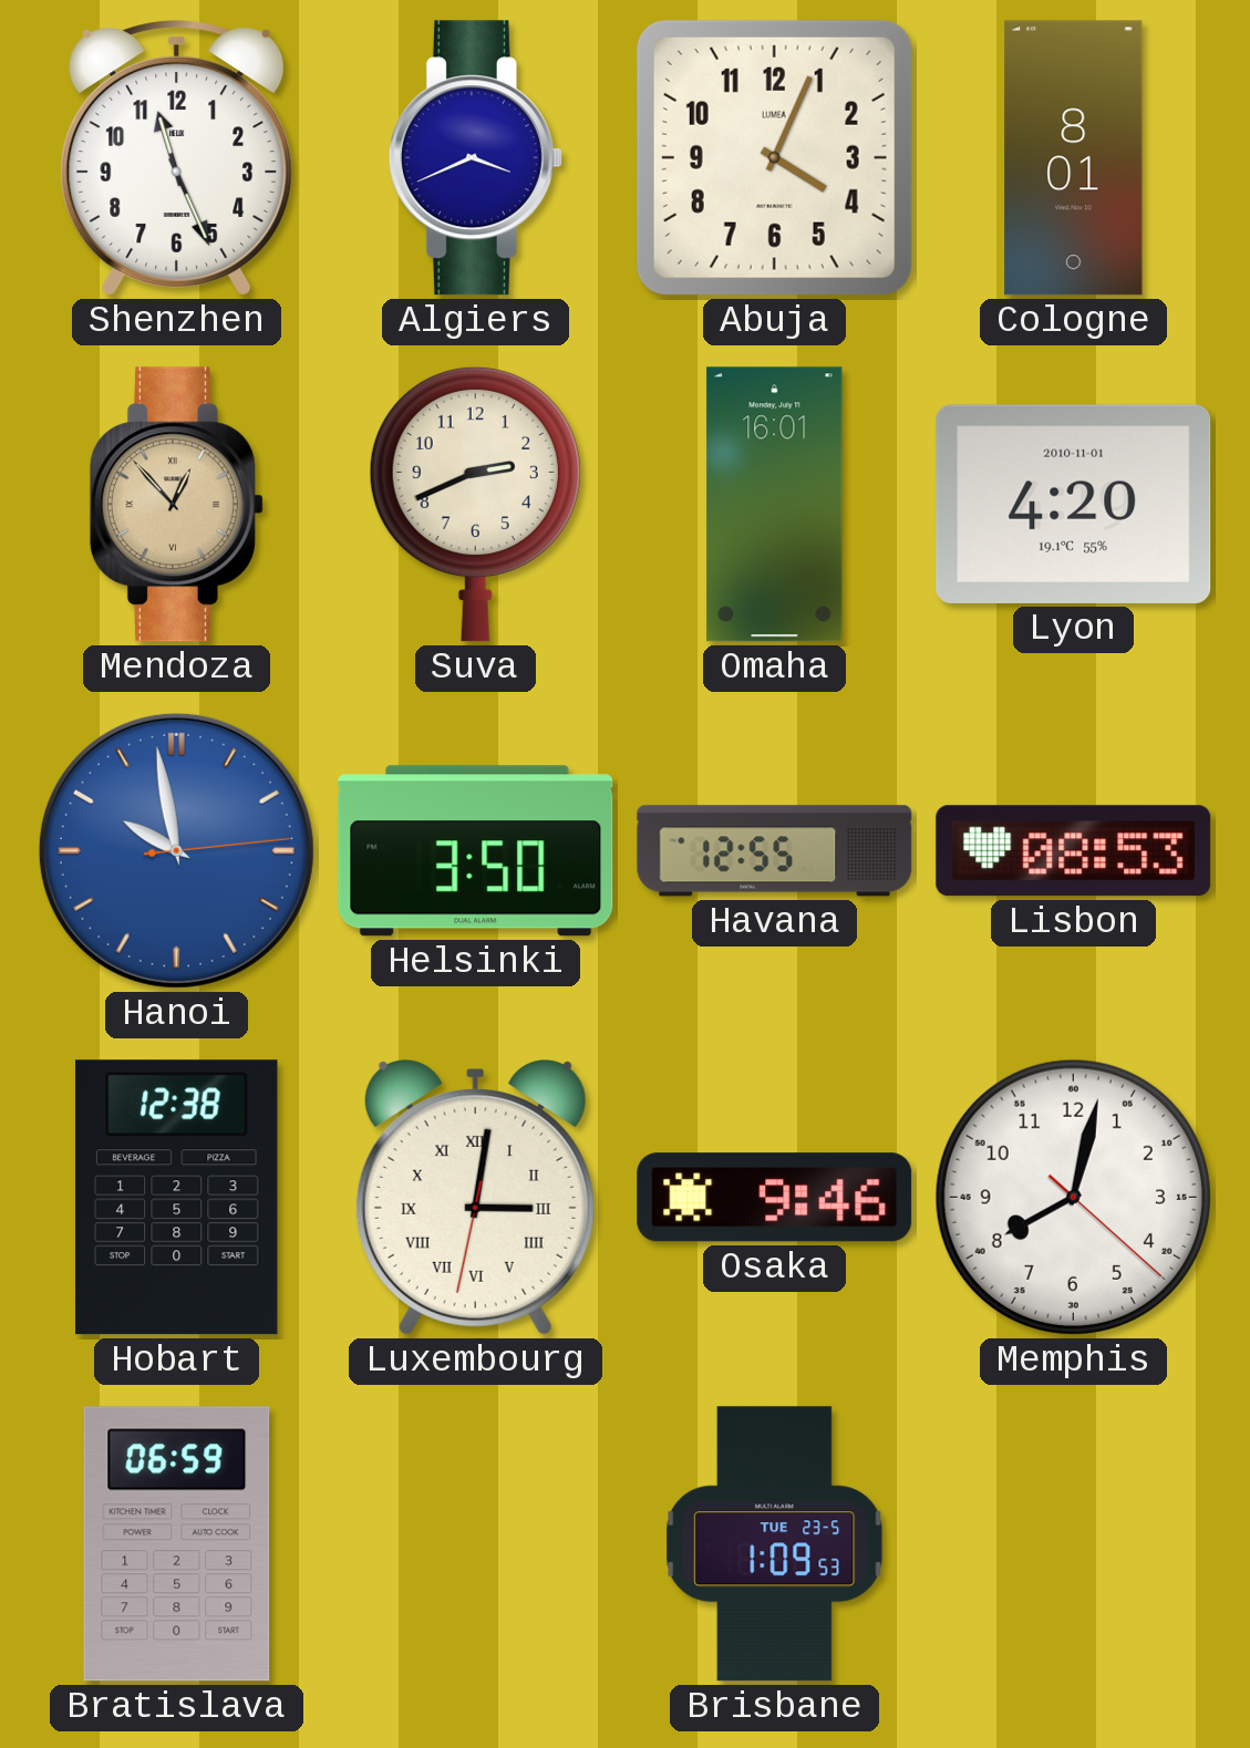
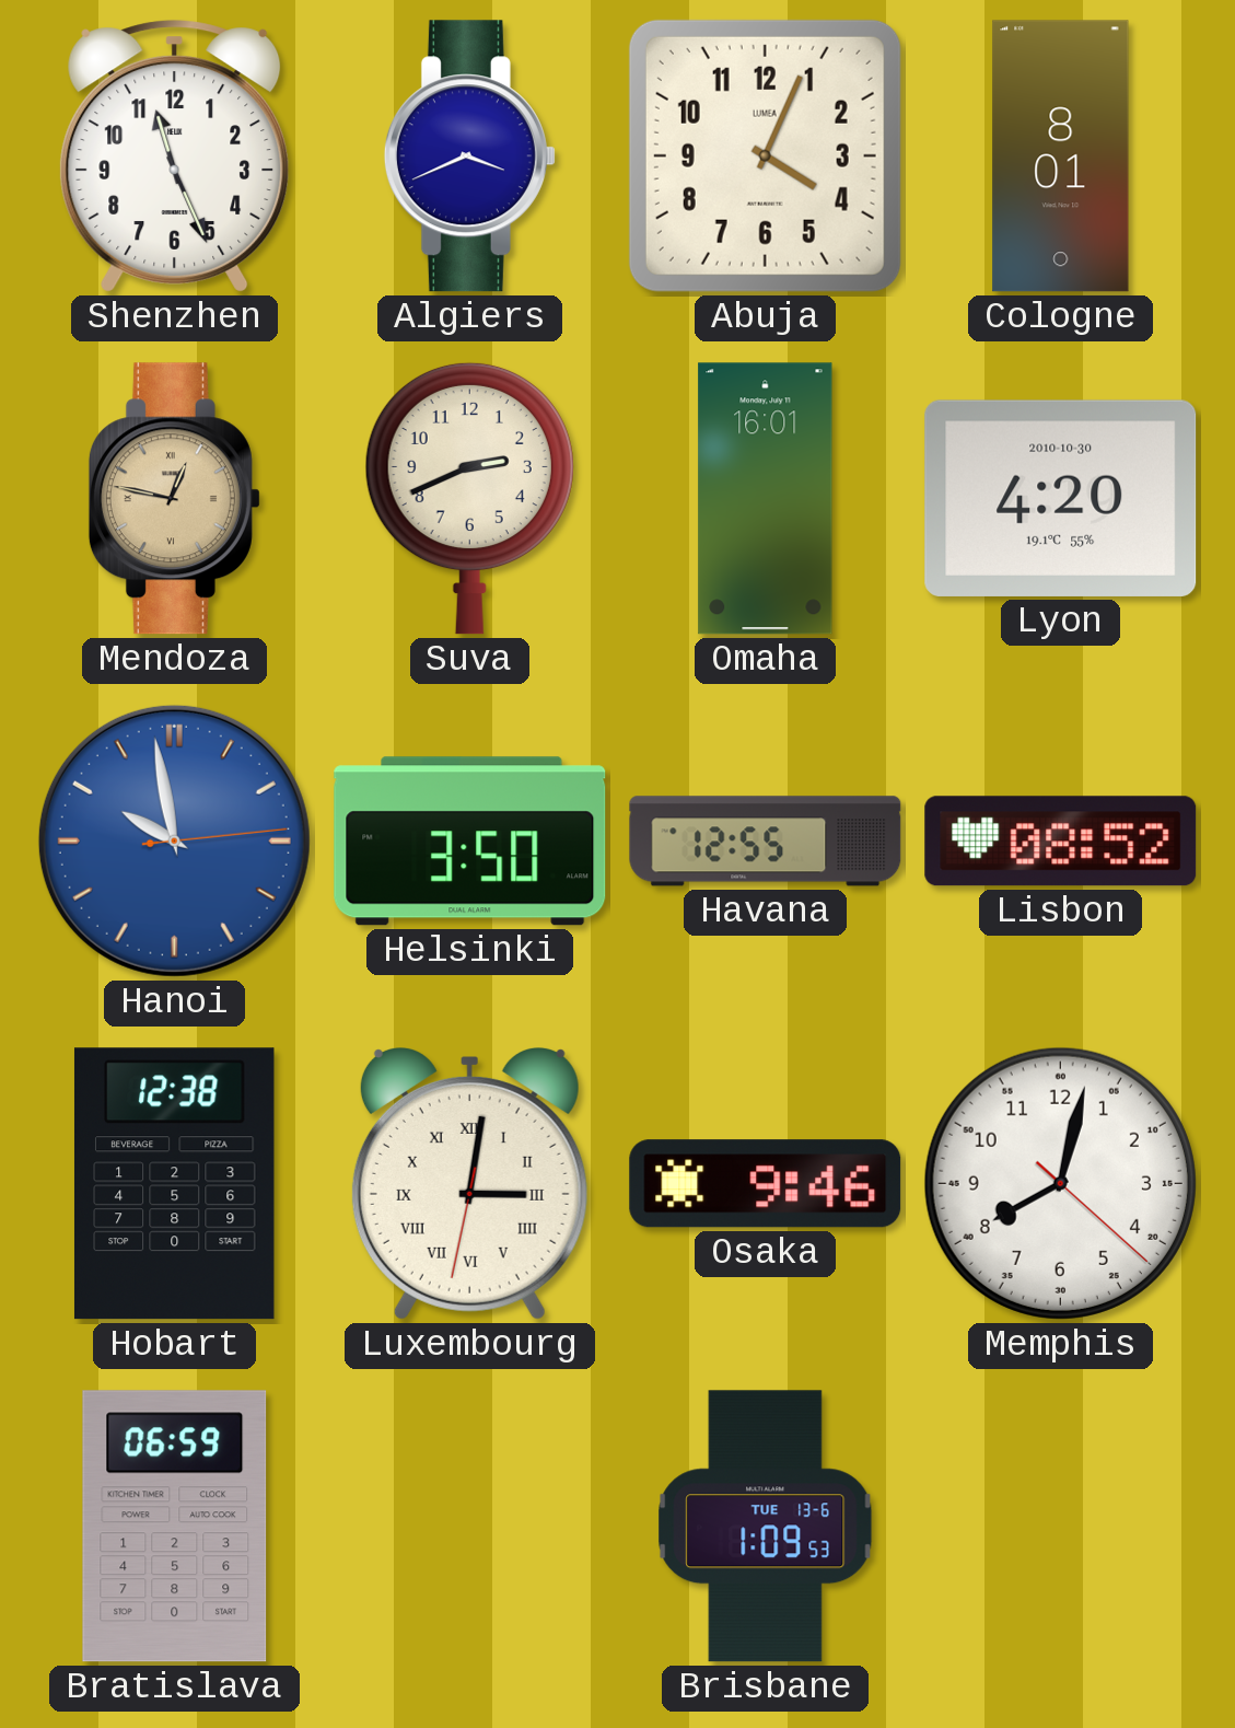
Mendoza: 12:53 -> 12:47 (174, 499)
Lyon date: 2010-11-01 -> 2010-10-30 (1061, 498)
Lisbon: 08:53 -> 08:52 (1061, 842)
Brisbane date: TUE 23-5 -> TUE 13-6 (766, 1527)
